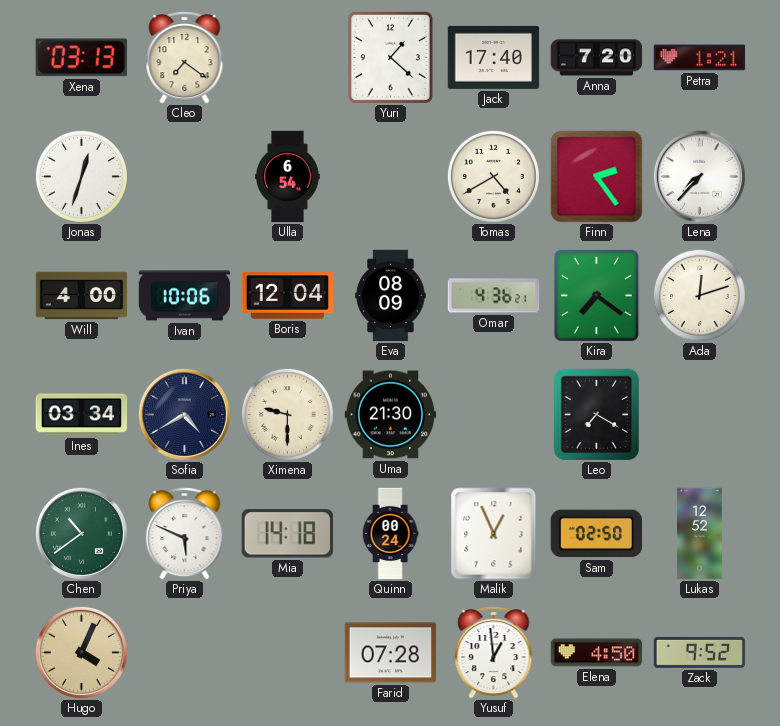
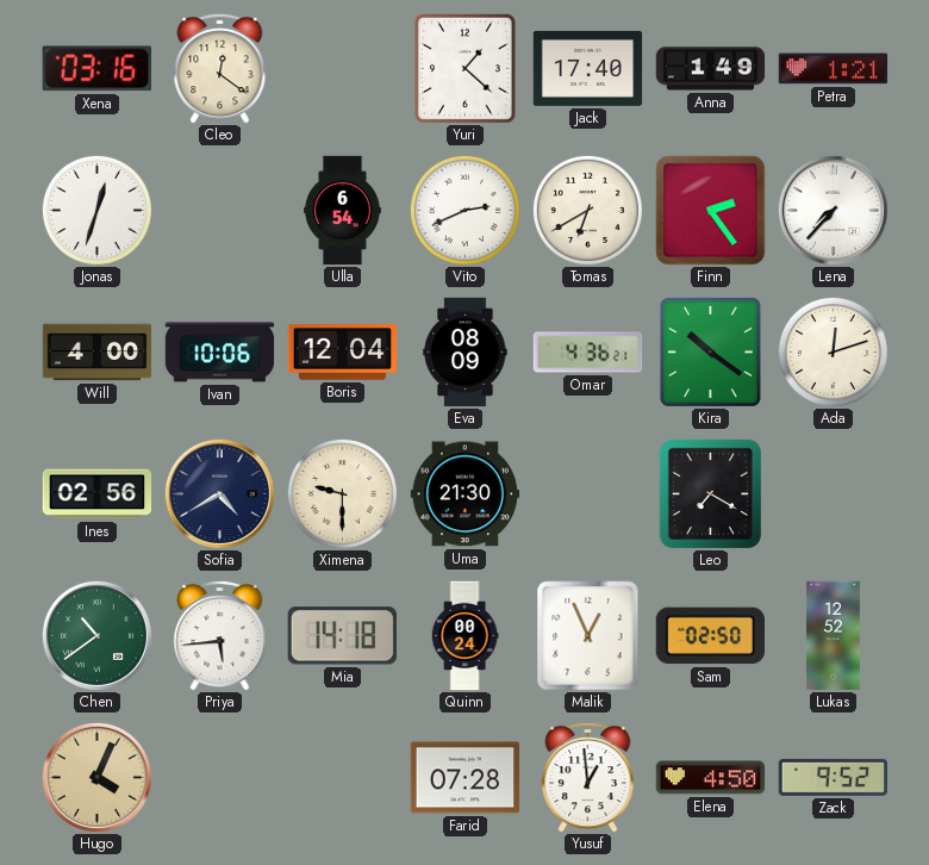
Xena: 03:13 -> 03:16 (96, 69)
Cleo: 7:21 -> 12:21 (220, 69)
Anna: 7:20 -> 1:49 (711, 69)
Vito: none -> 2:41 (464, 210)
Tomas: 4:40 -> 6:40 (587, 210)
Kira: 7:21 -> 10:21 (710, 351)
Ines: 03:34 -> 02:56 (98, 494)
Priya: 5:49 -> 5:44 (220, 636)
